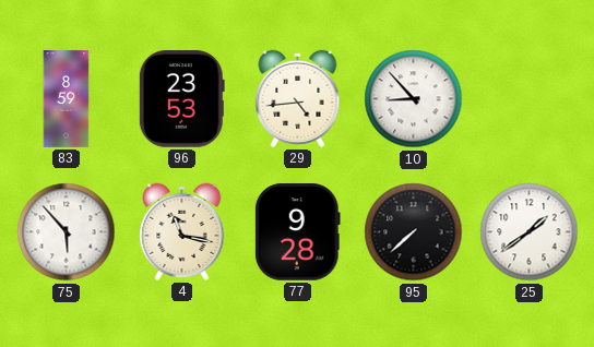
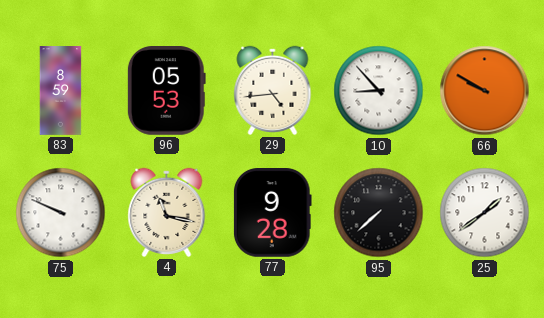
96: 23:53 -> 05:53 (166, 91)
66: none -> 9:50 (485, 91)
75: 5:53 -> 9:49 (61, 213)
